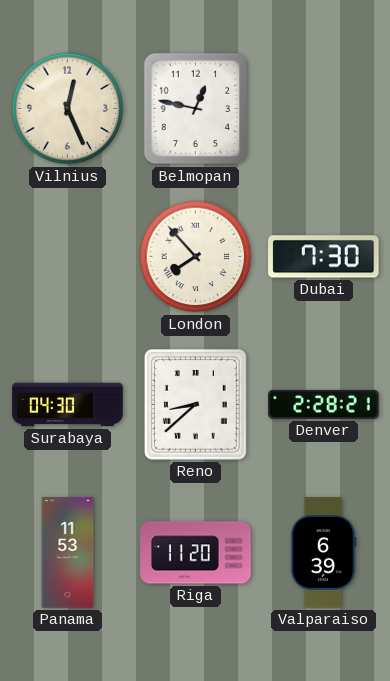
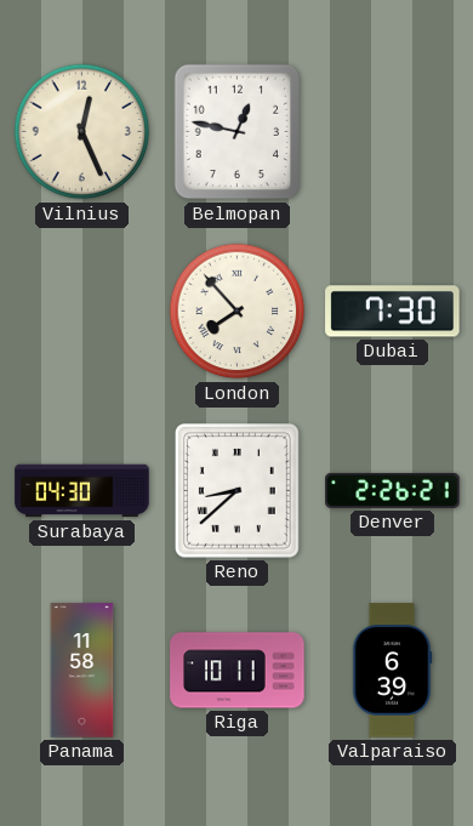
Denver: 2:28 -> 2:26 (393, 490)
Panama: 11:53 -> 11:58 (82, 671)
Riga: 11:20 -> 10:11 (238, 671)
